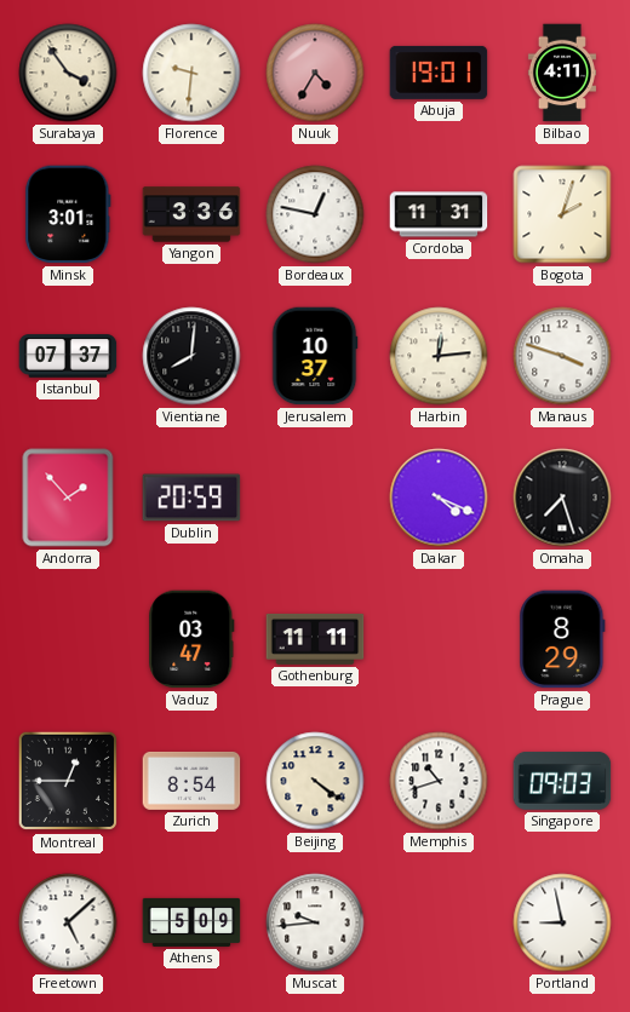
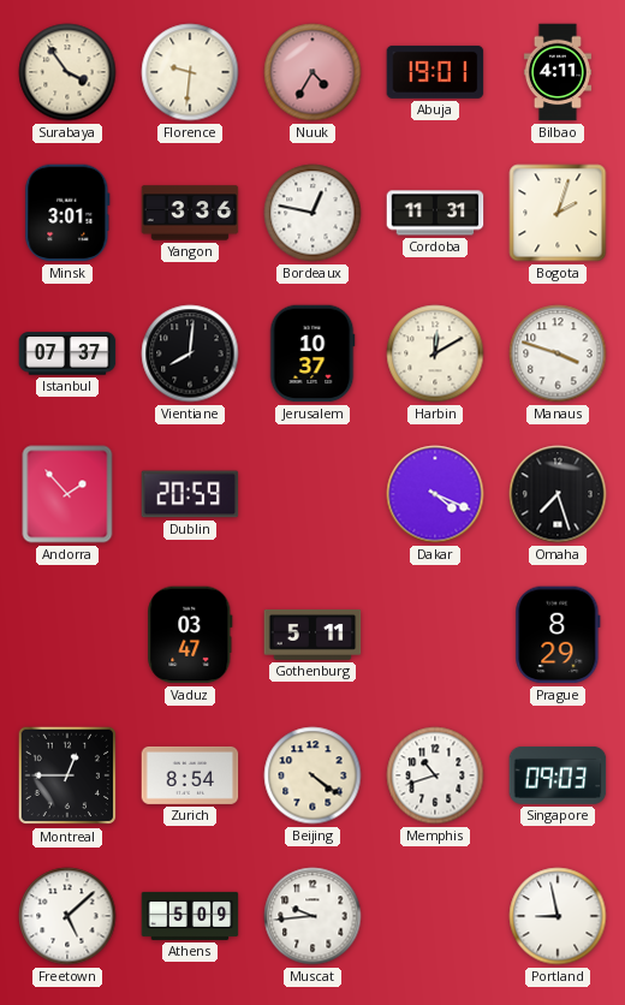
Harbin: 12:14 -> 12:10 (435, 353)
Gothenburg: 11:11 -> 5:11 (312, 635)
